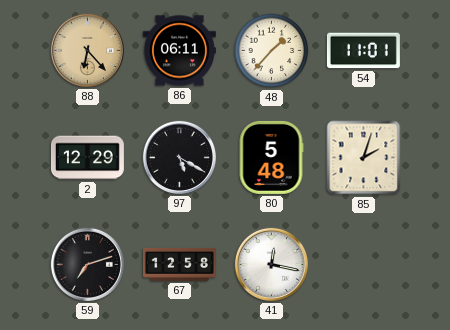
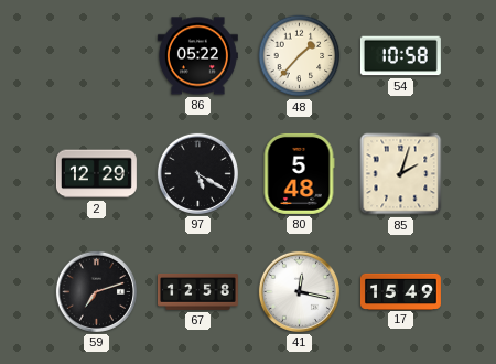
88: 6:23 -> none (87, 50)
86: 06:11 -> 05:22 (197, 56)
54: 11:01 -> 10:58 (400, 56)
17: none -> 15:49 (400, 291)
